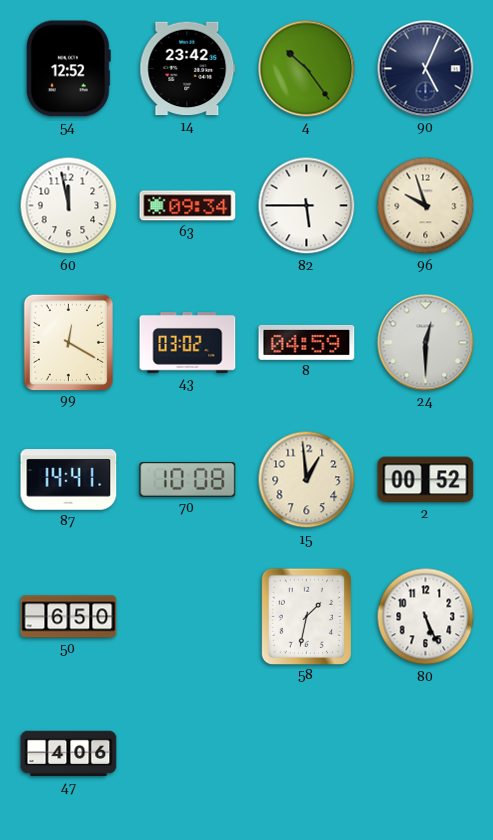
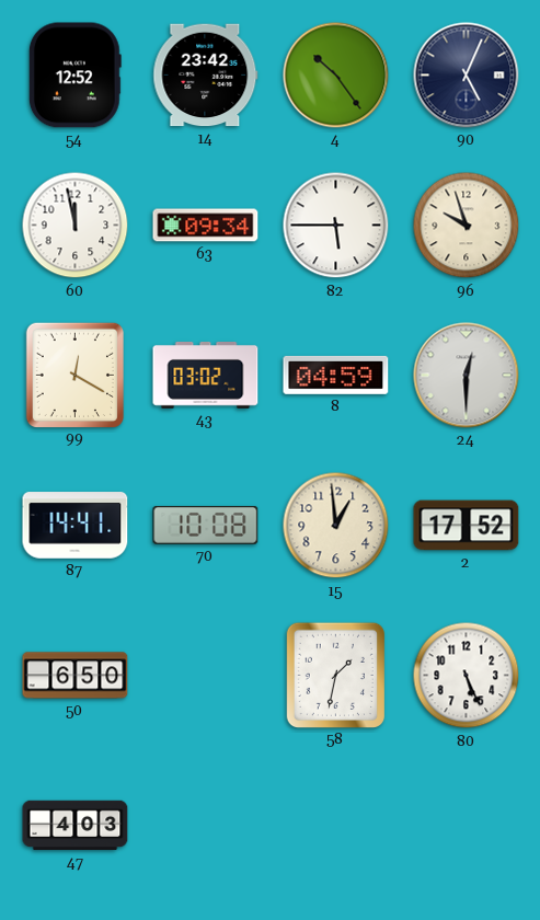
2: 00:52 -> 17:52 (467, 526)
47: 4:06 -> 4:03 (76, 826)
